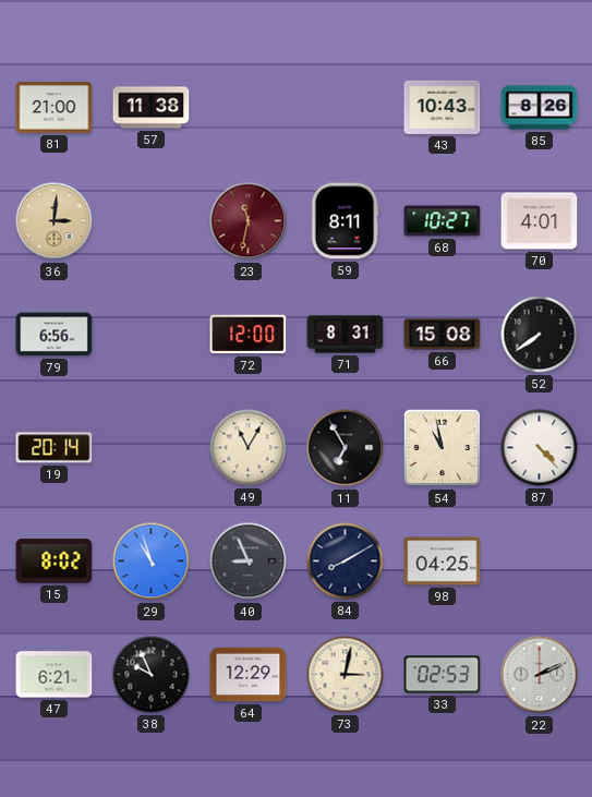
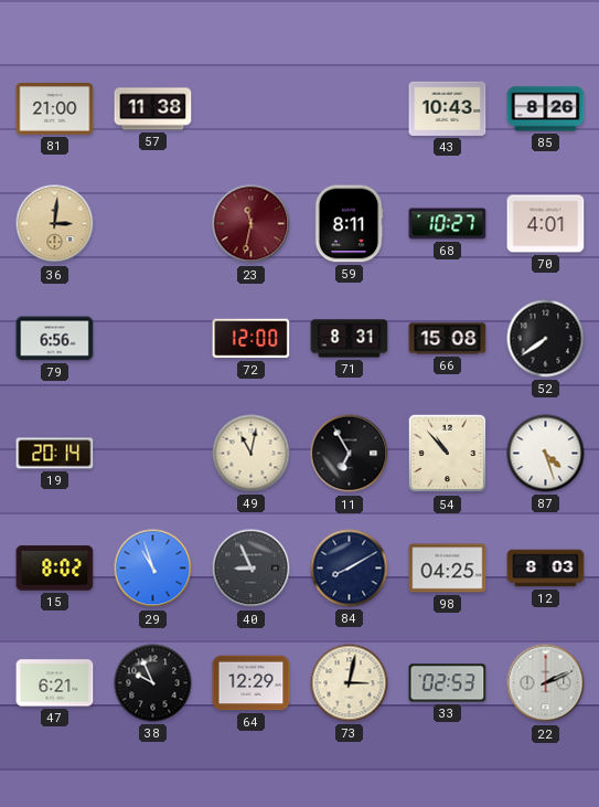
49: 11:05 -> 11:02 (252, 454)
54: 10:58 -> 10:53 (448, 454)
87: 4:23 -> 4:27 (546, 454)
12: none -> 8:03 (546, 569)
